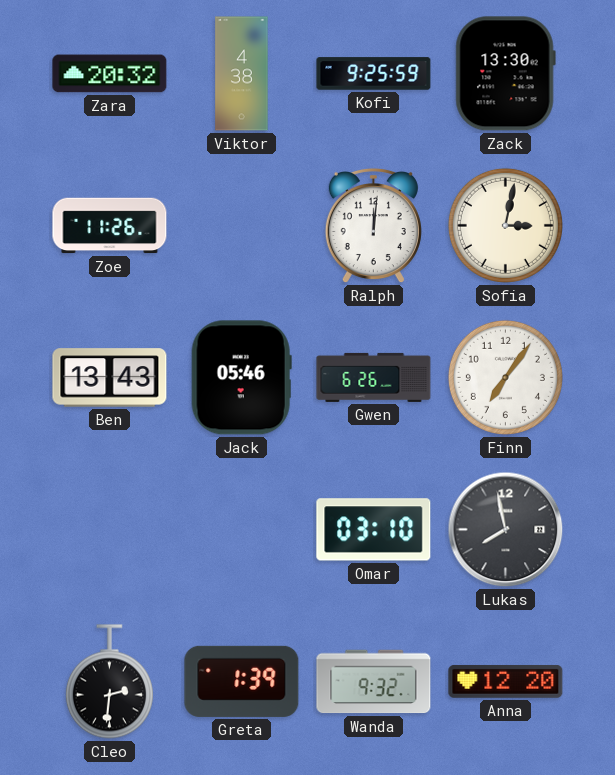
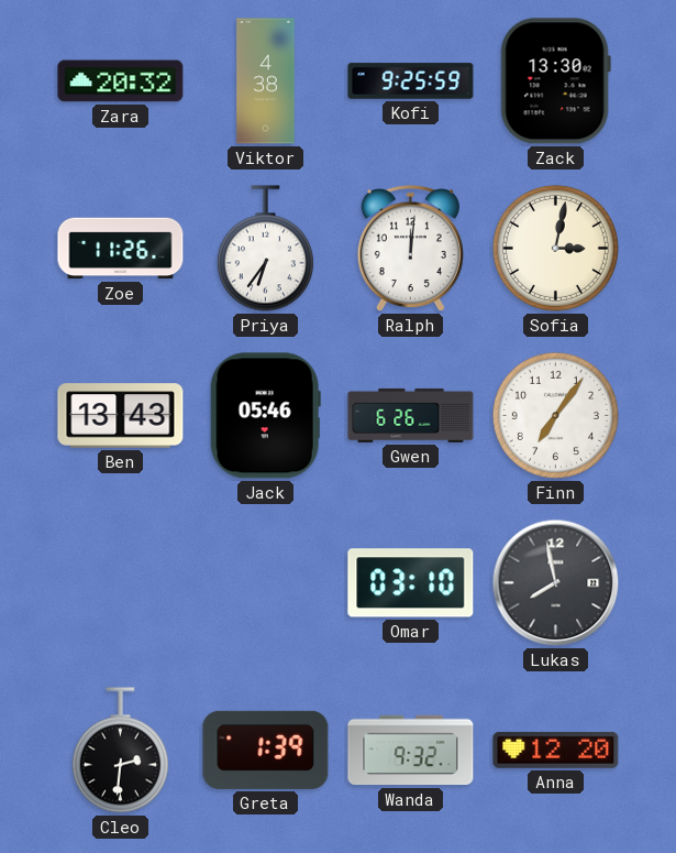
Priya: none -> 6:36 (265, 249)
